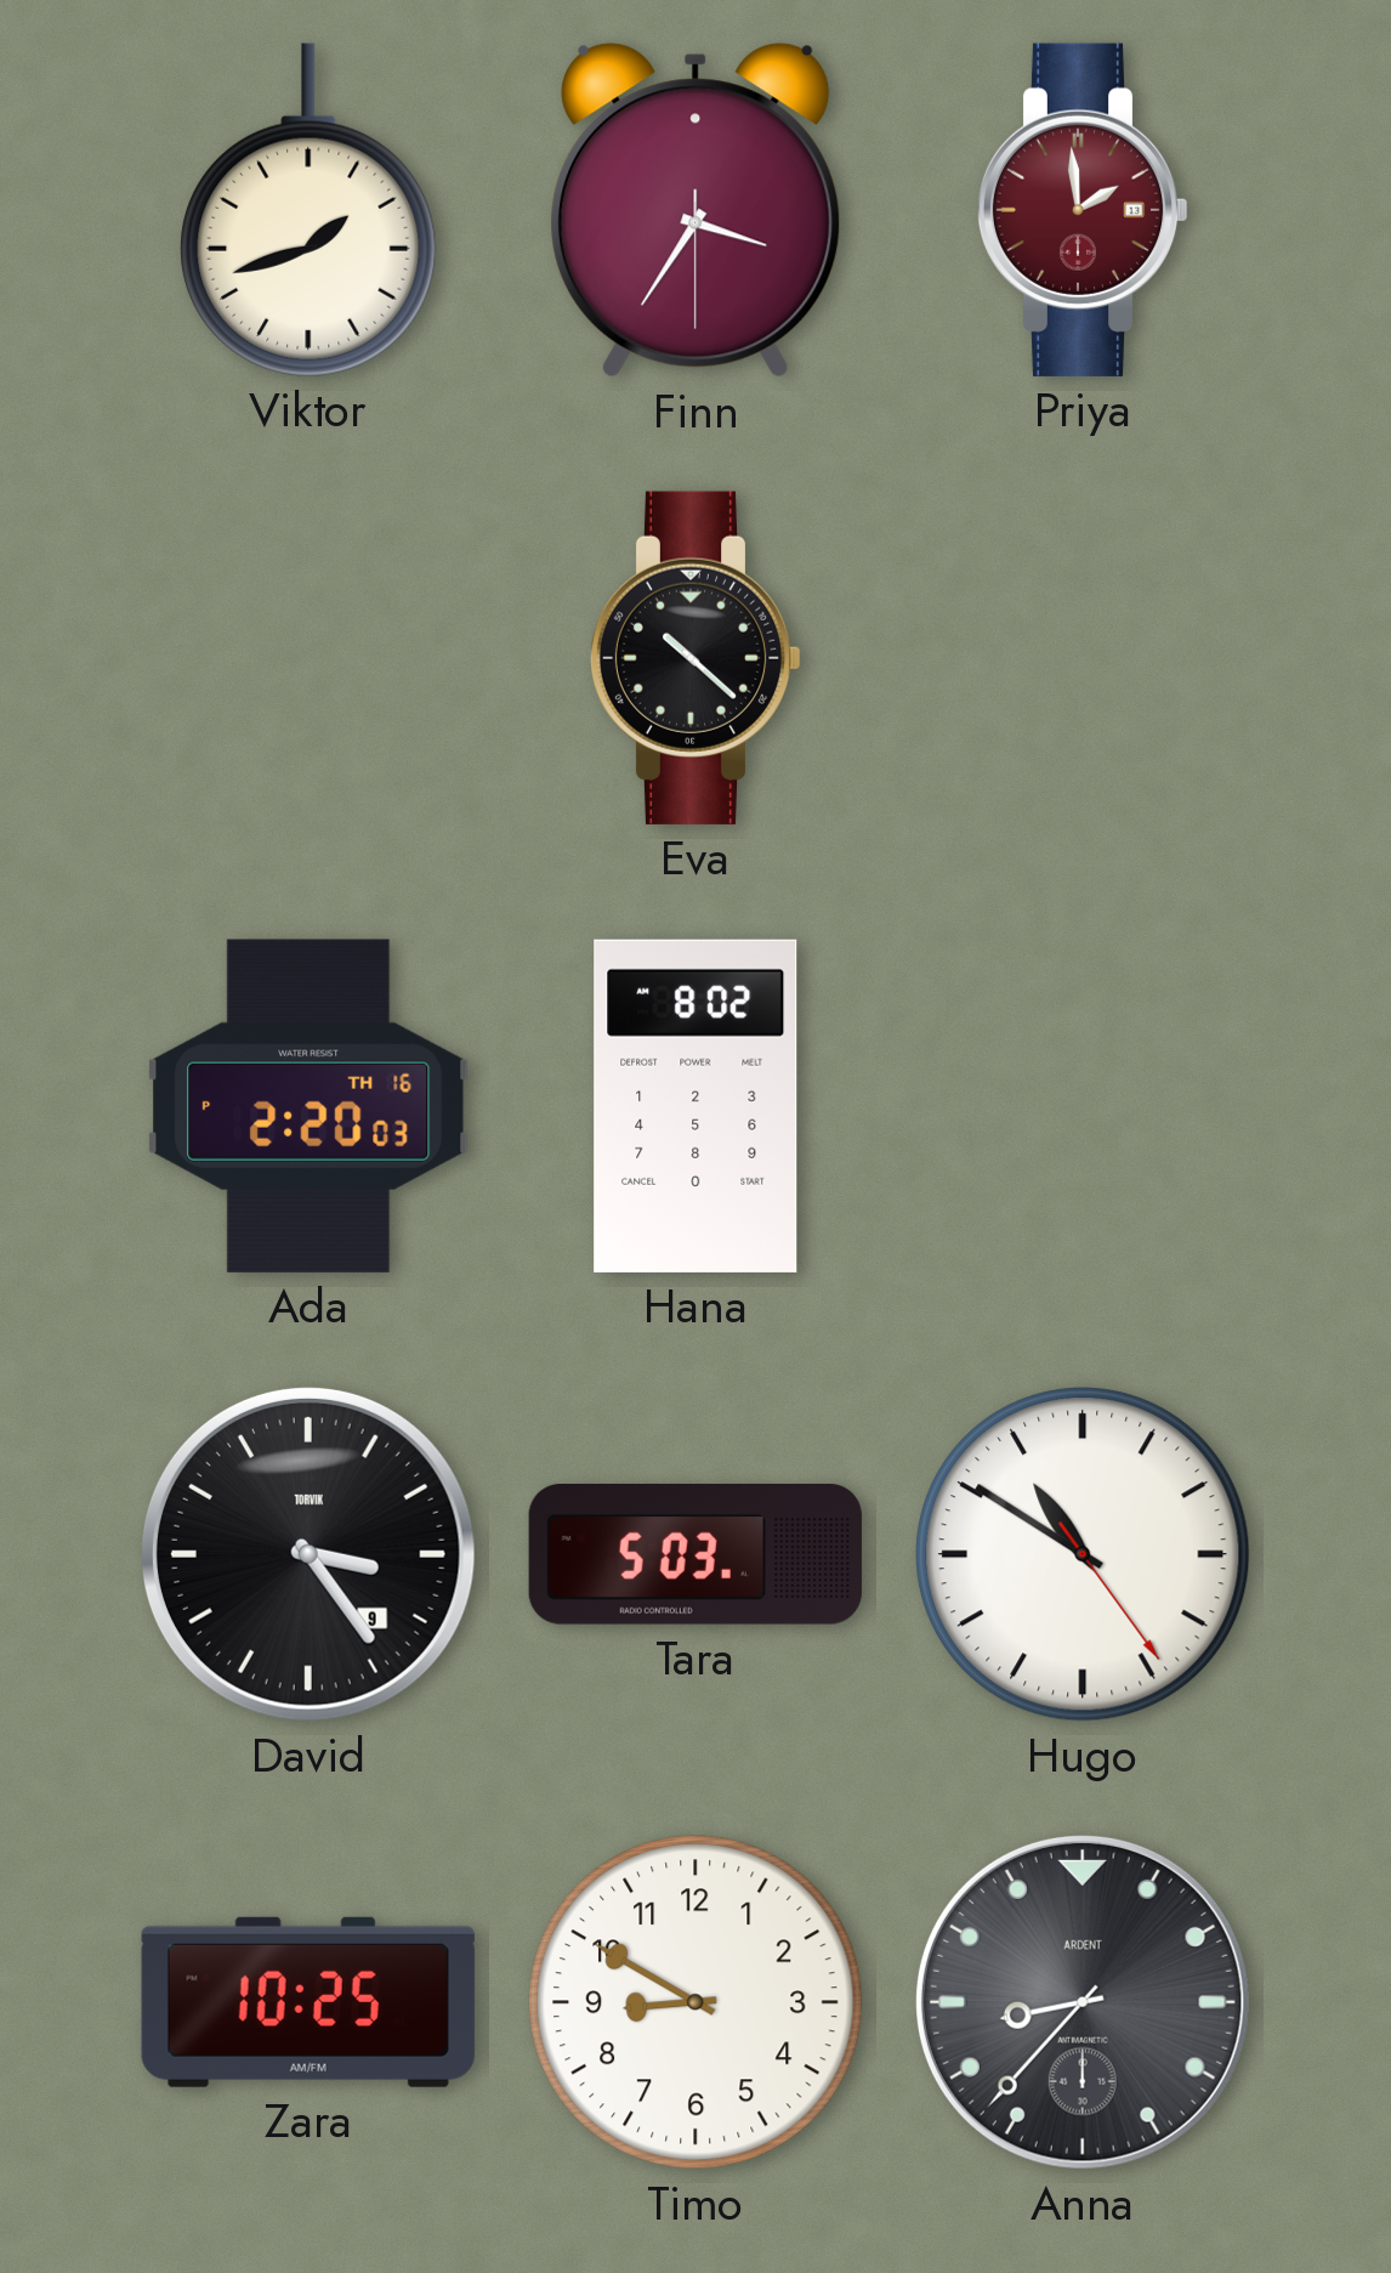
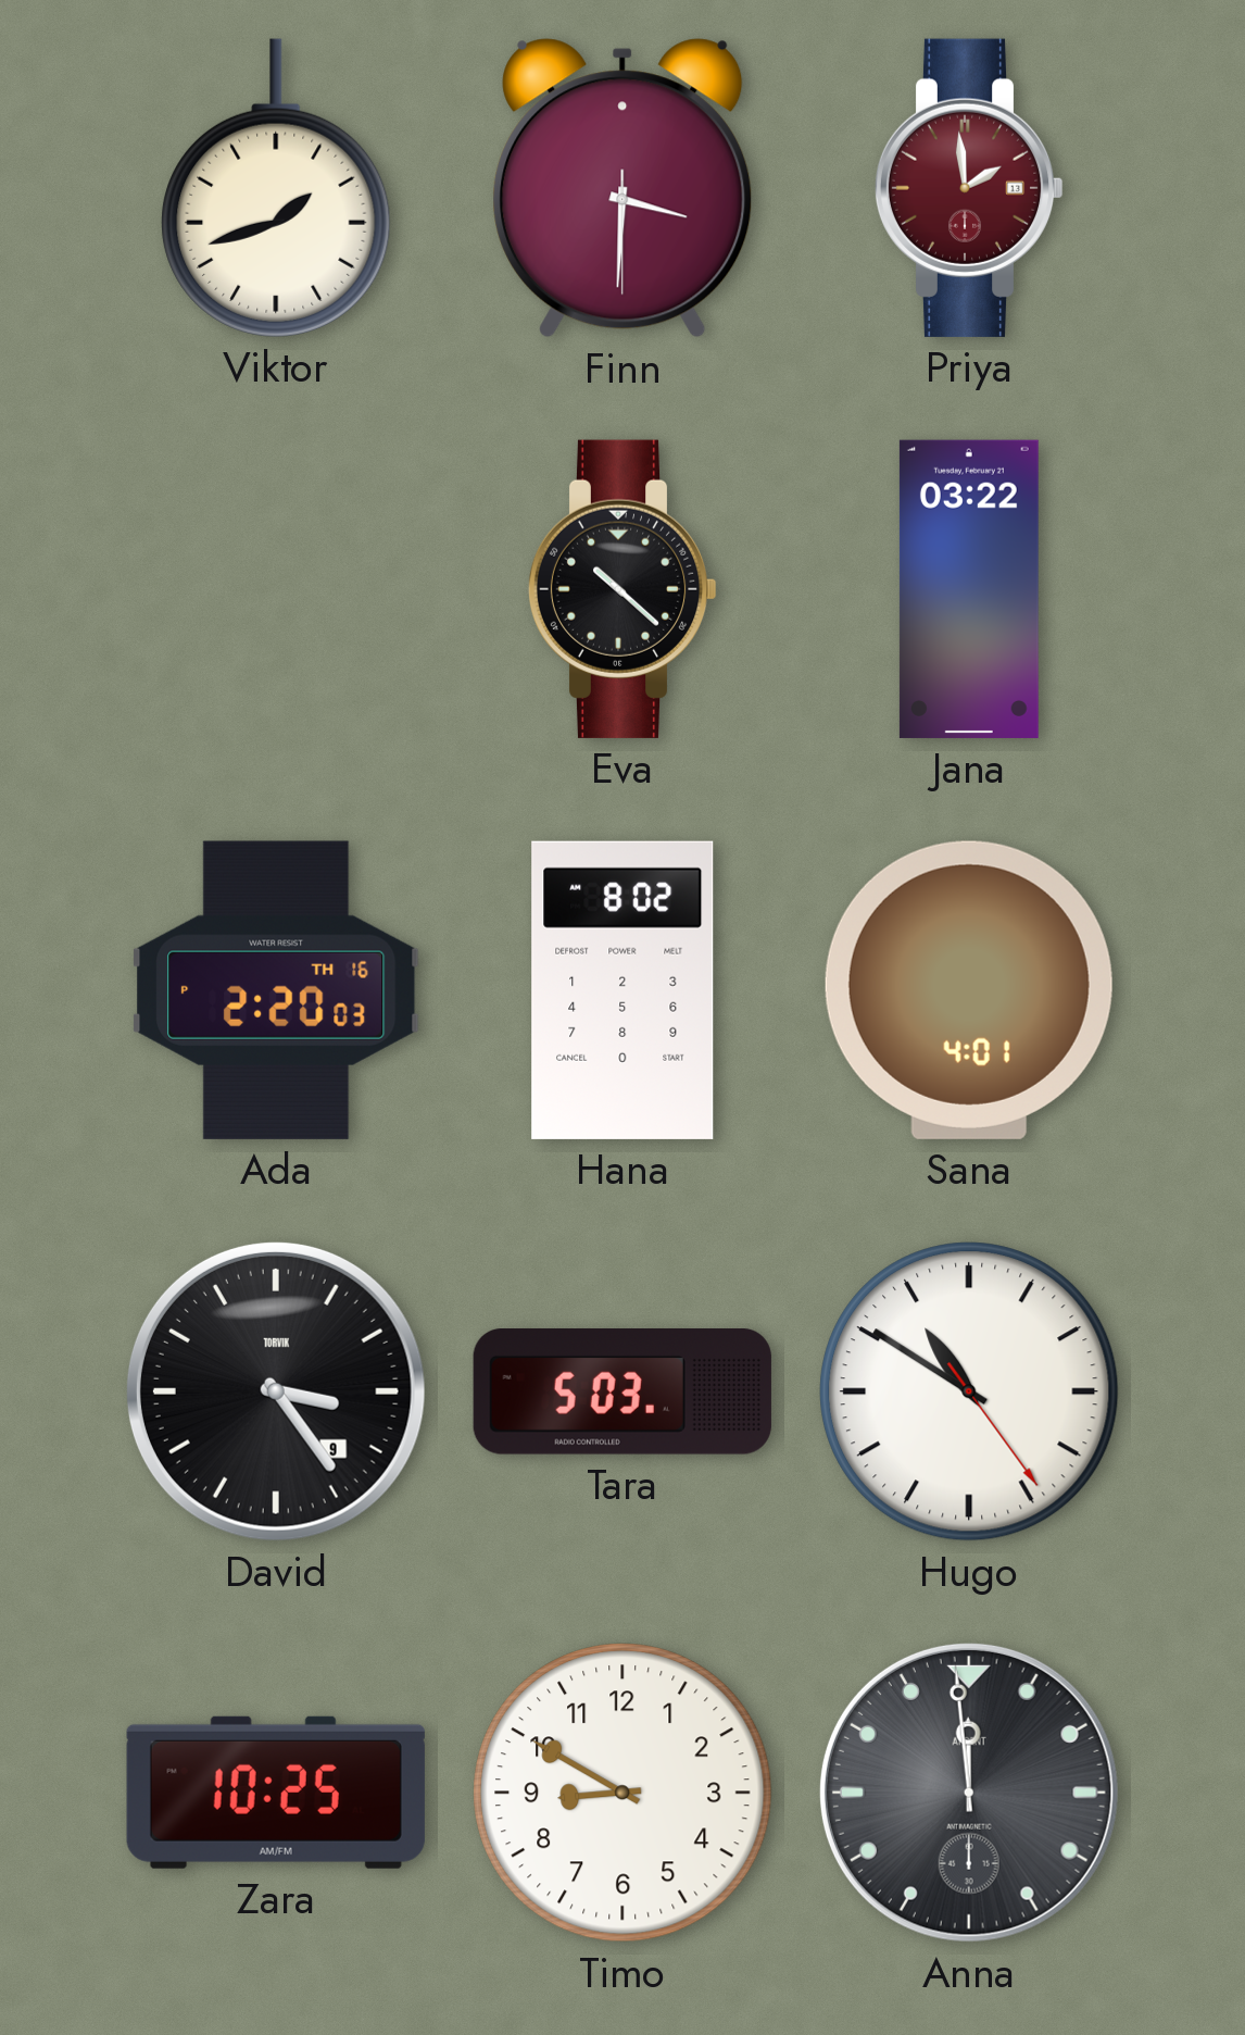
Finn: 3:35 -> 3:30 (622, 188)
Jana: none -> 03:22 (969, 589)
Sana: none -> 4:01 (969, 990)
Anna: 8:37 -> 11:59 (969, 1793)
